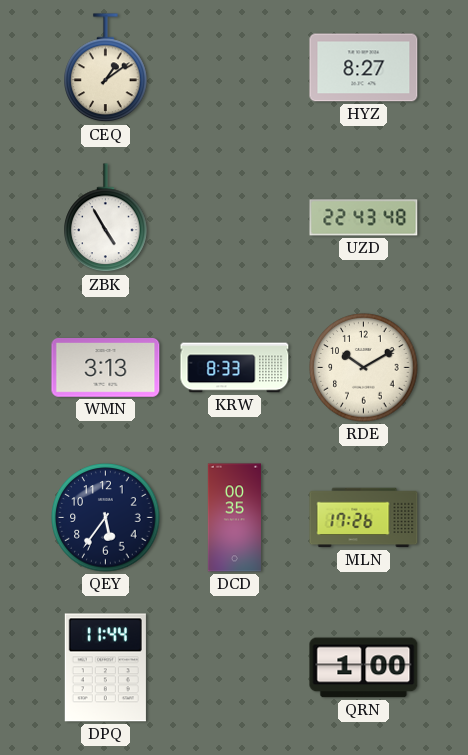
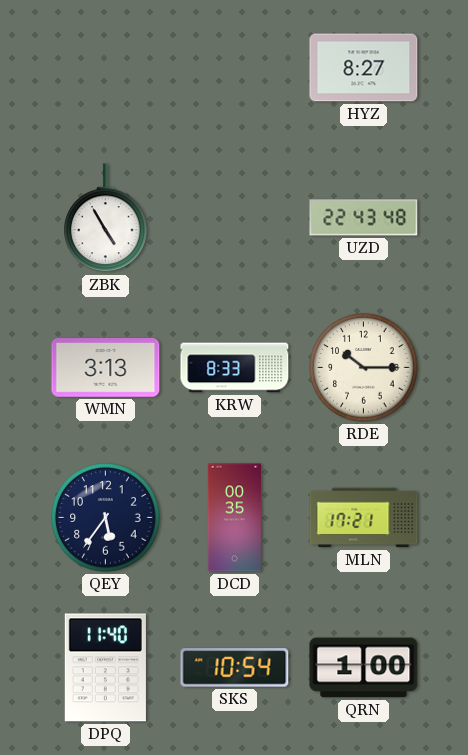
CEQ: 1:09 -> none (106, 68)
RDE: 10:10 -> 10:15 (364, 368)
MLN: 17:26 -> 17:21 (364, 518)
DPQ: 11:44 -> 11:40 (105, 668)
SKS: none -> 10:54 (235, 668)
